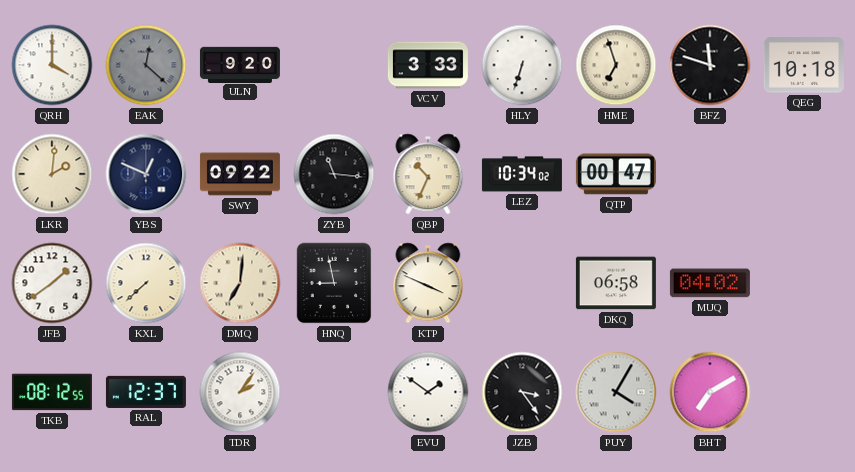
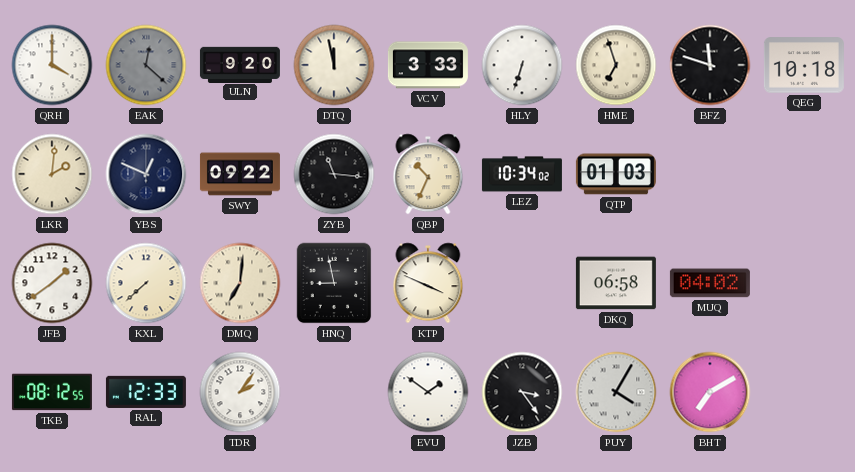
DTQ: none -> 11:58 (334, 65)
QTP: 00:47 -> 01:03 (616, 174)
RAL: 12:37 -> 12:33 (146, 392)
